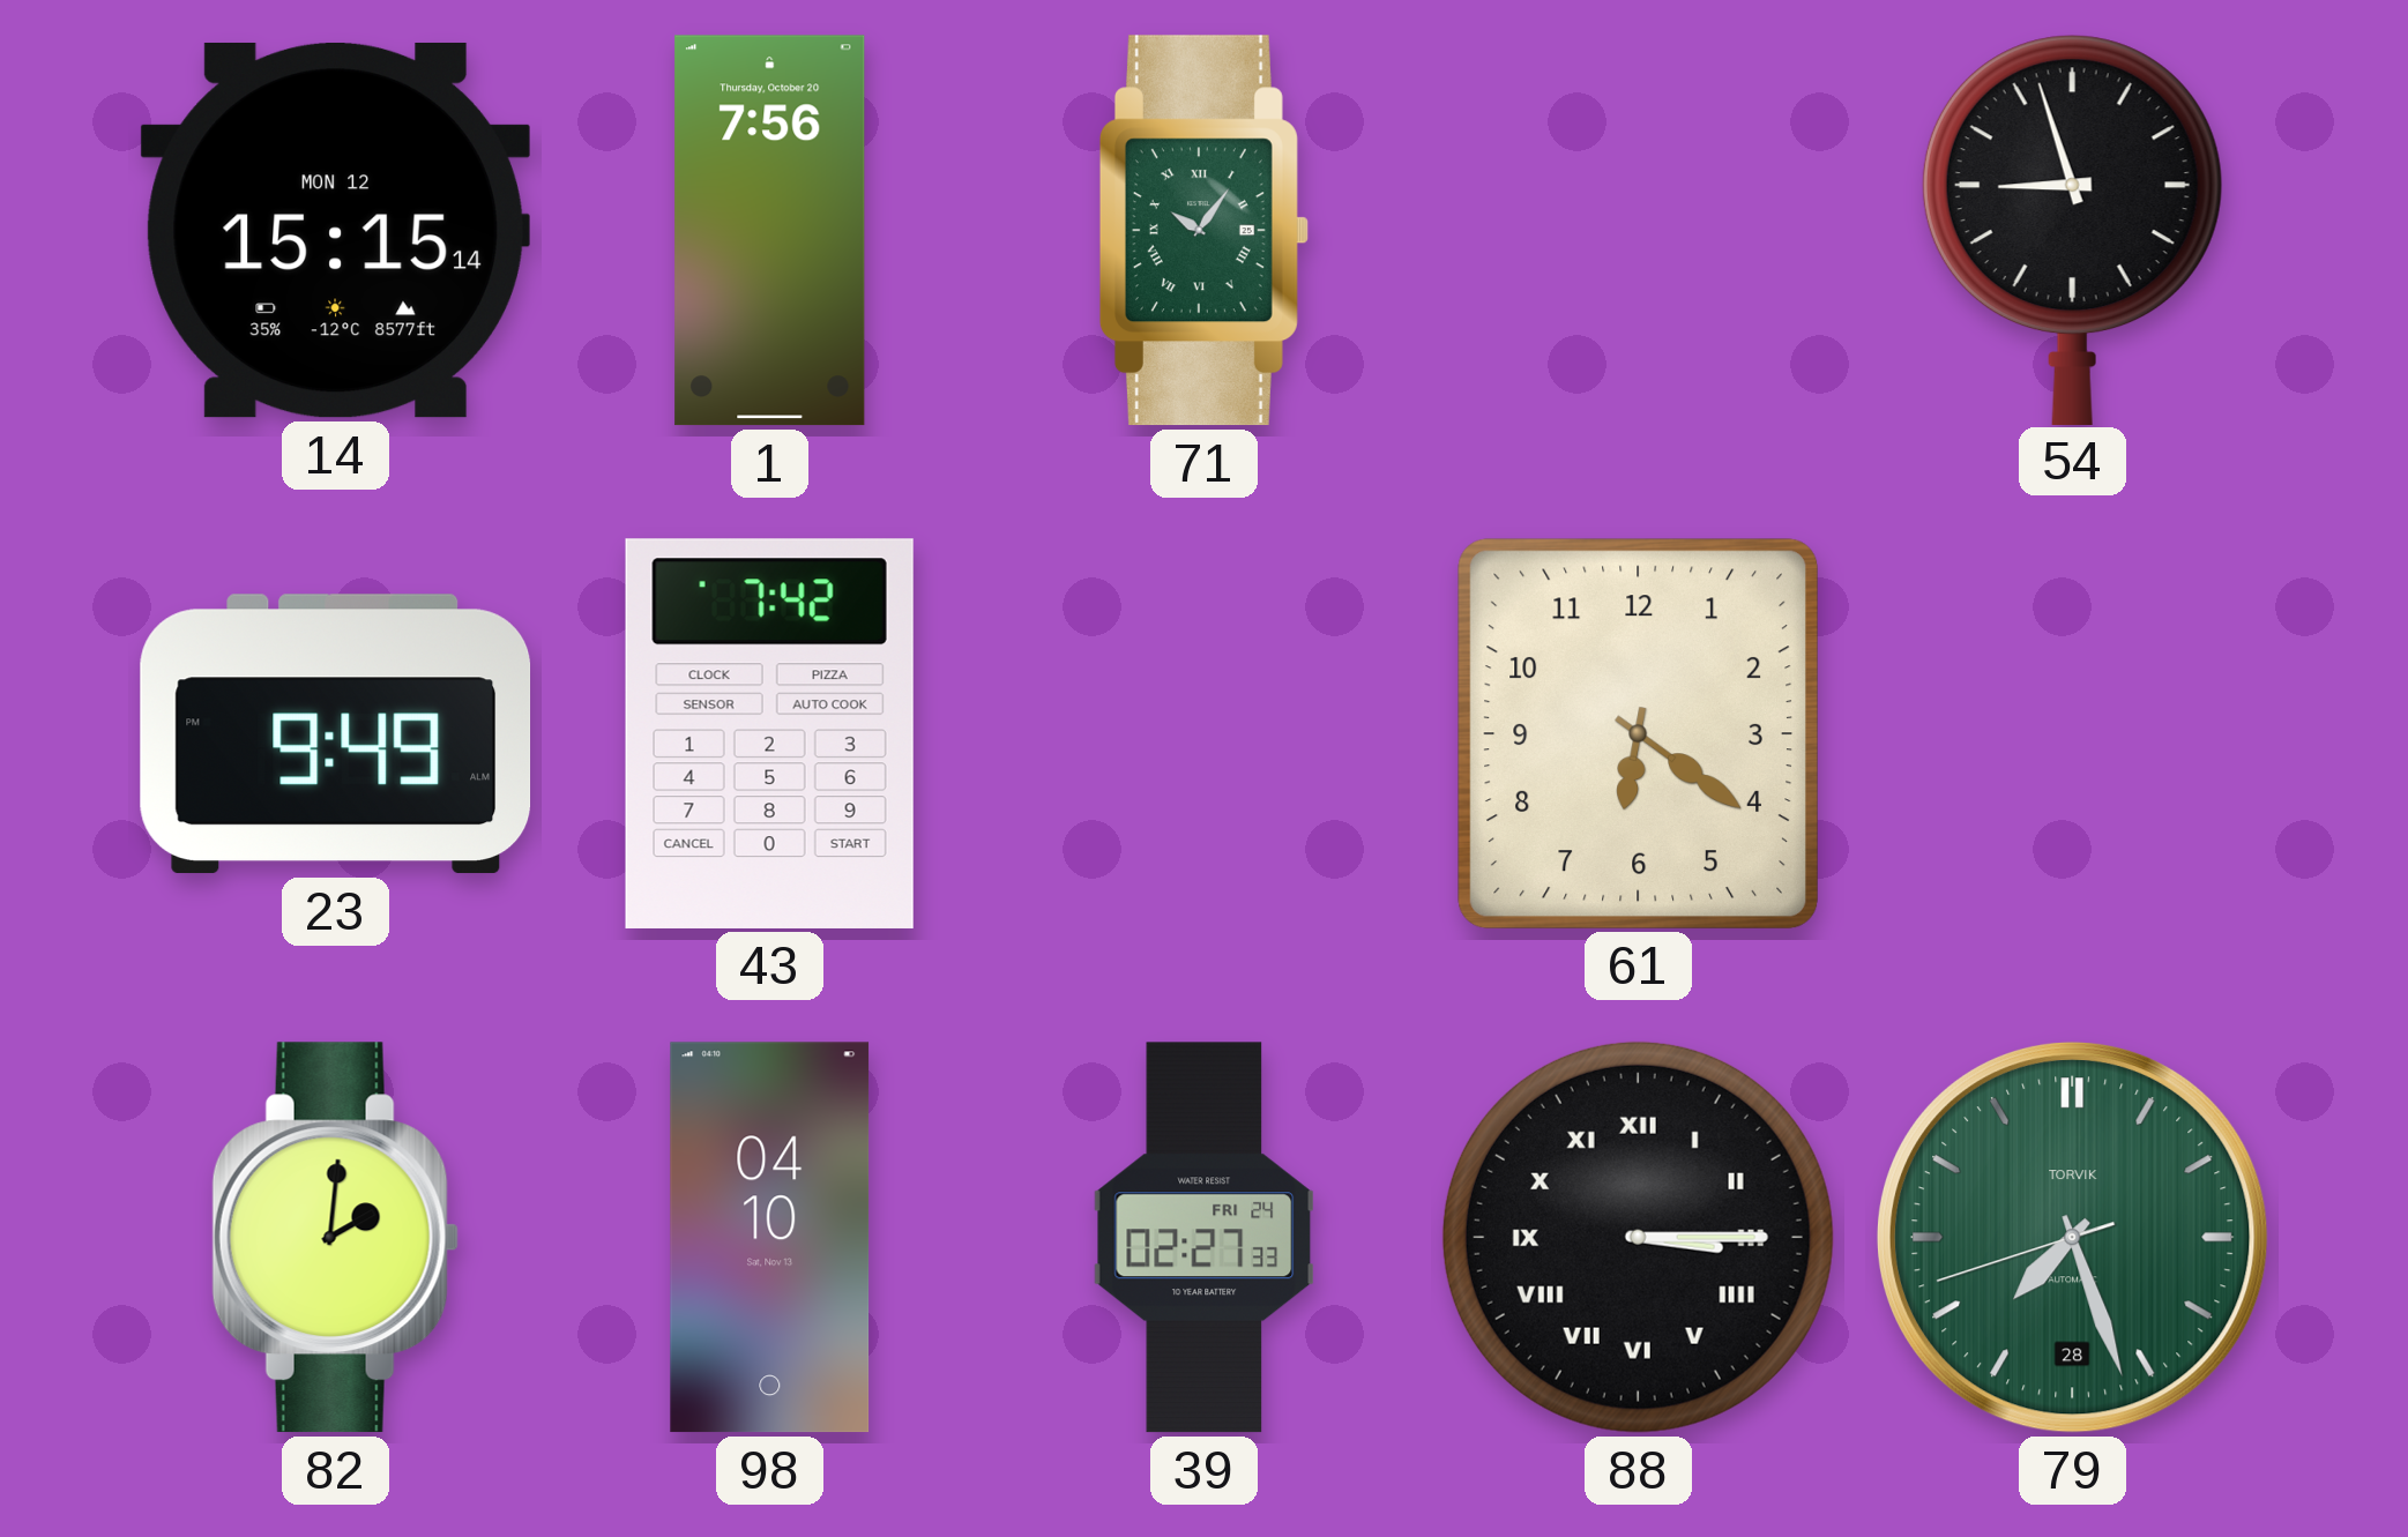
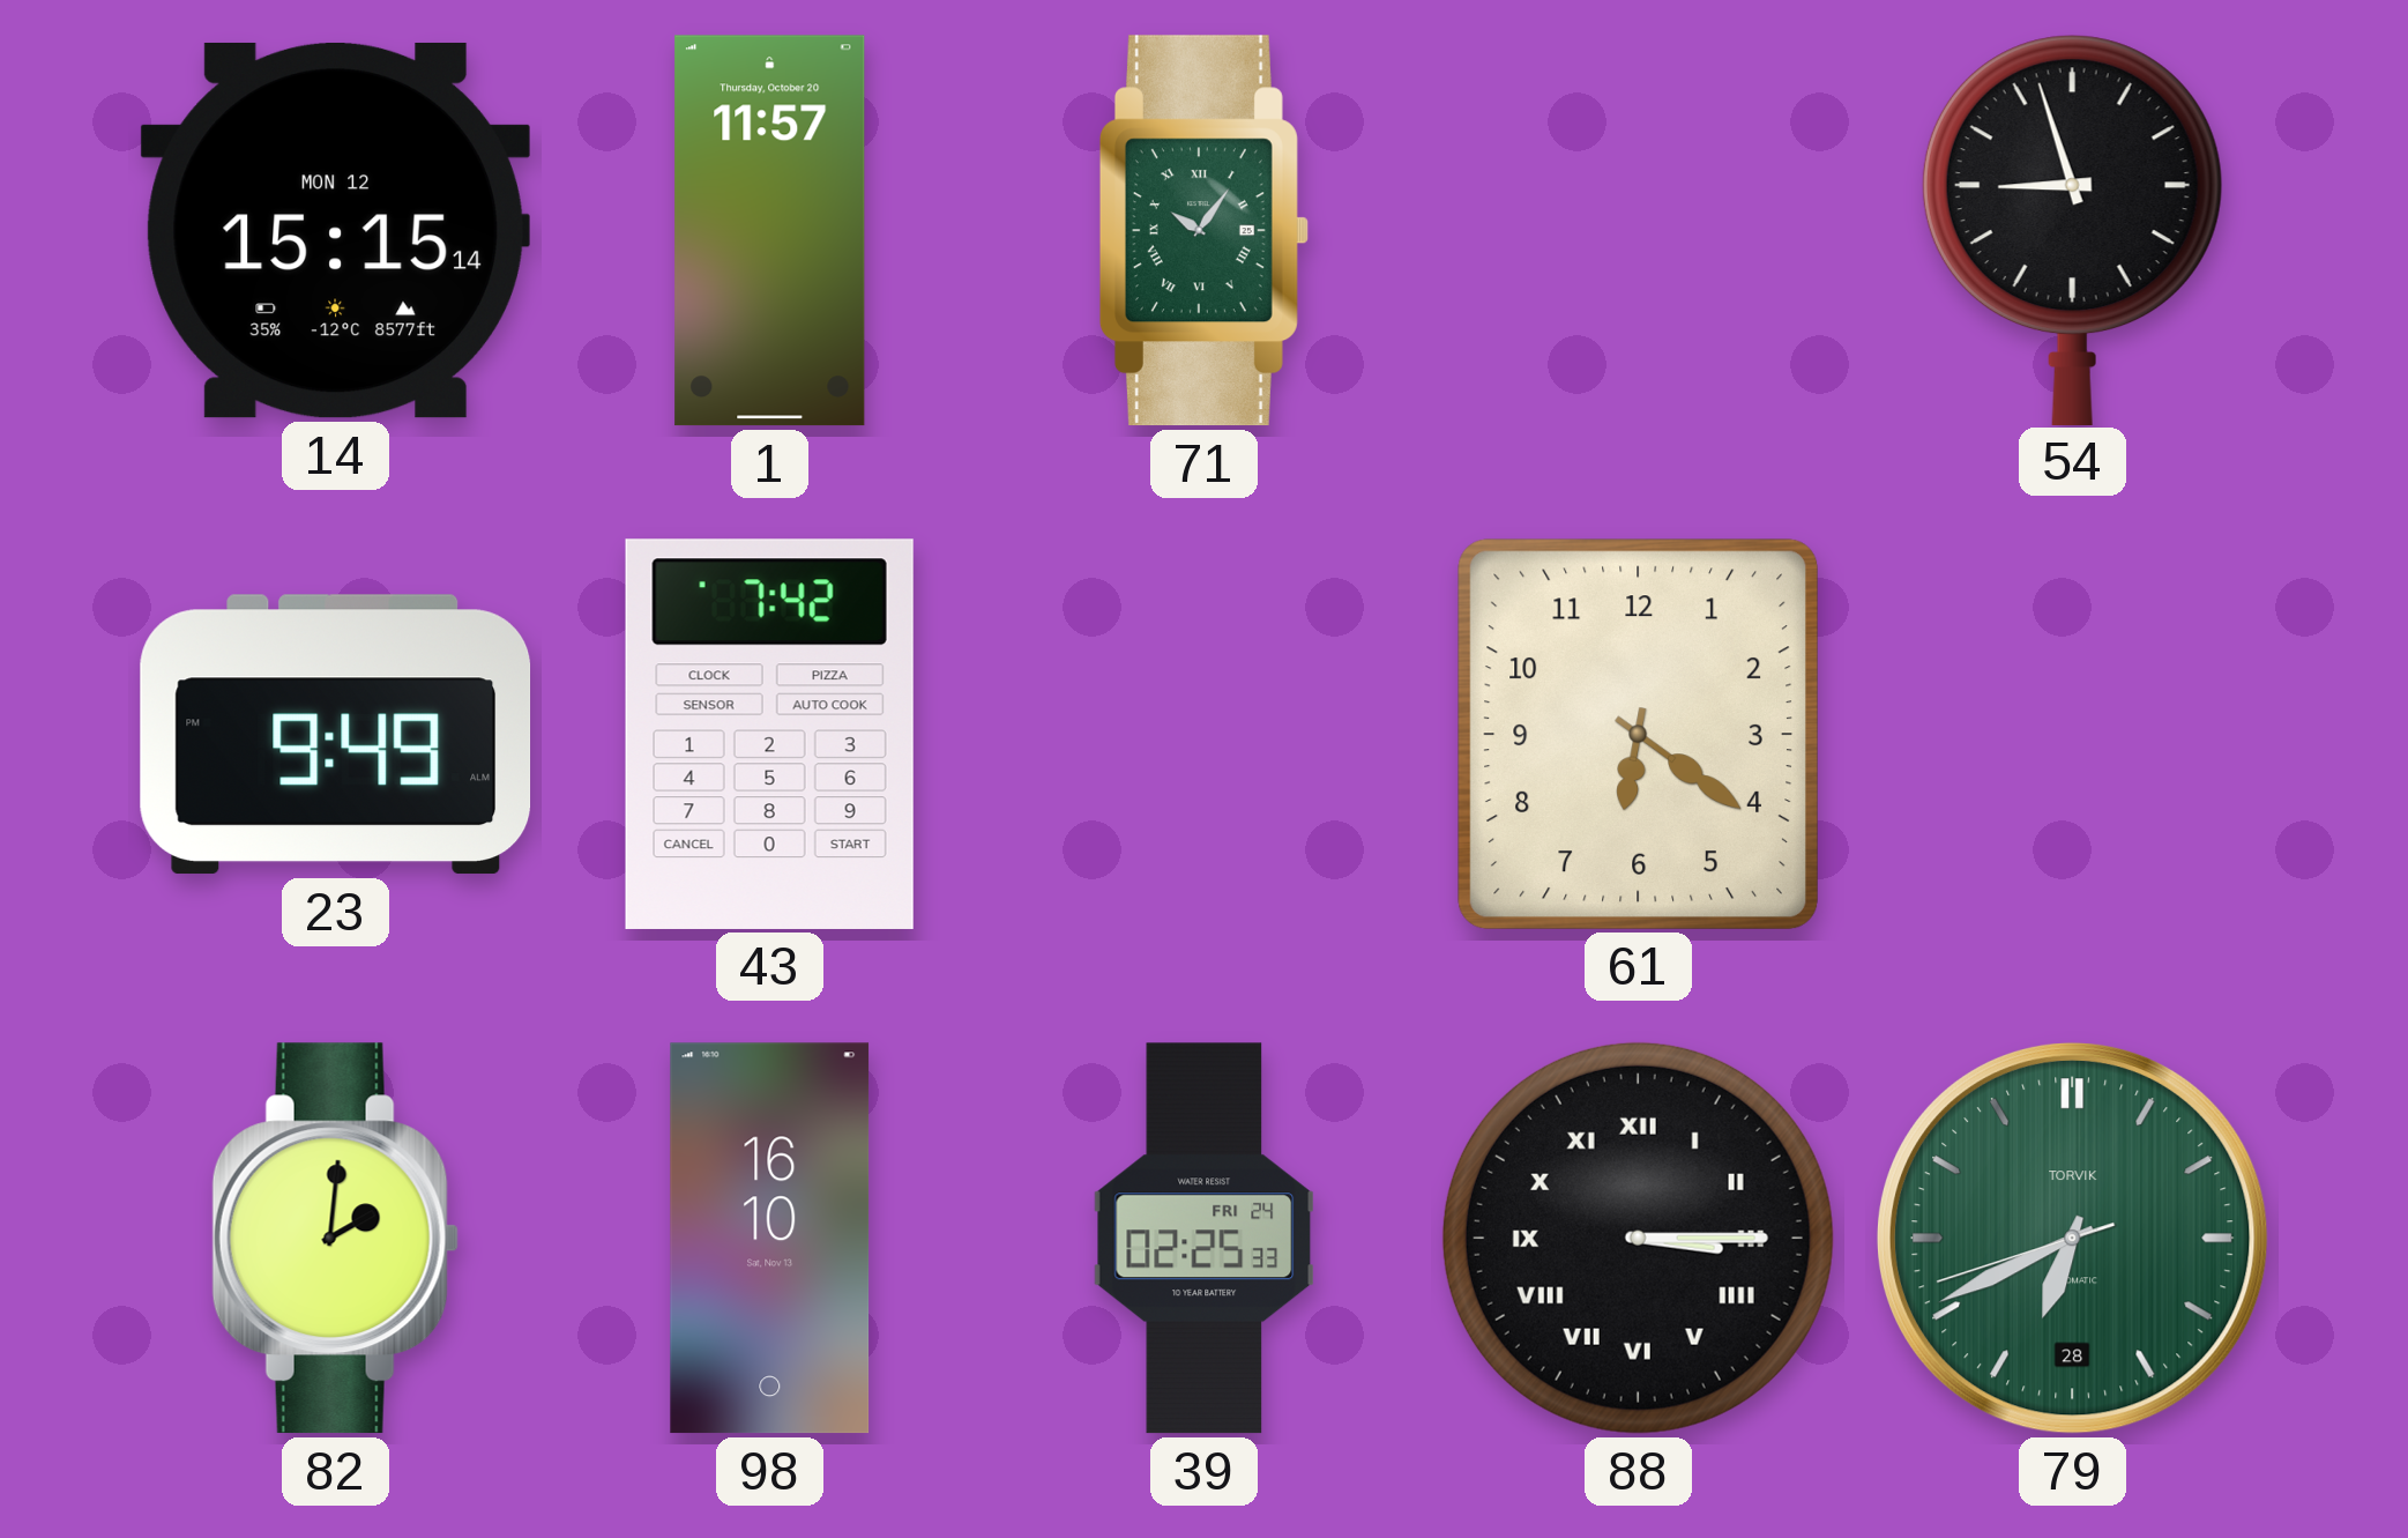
1: 7:56 -> 11:57 (770, 231)
98: 04:10 -> 16:10 (770, 1239)
39: 02:27 -> 02:25 (1205, 1239)
79: 7:26 -> 6:40 (2072, 1238)
